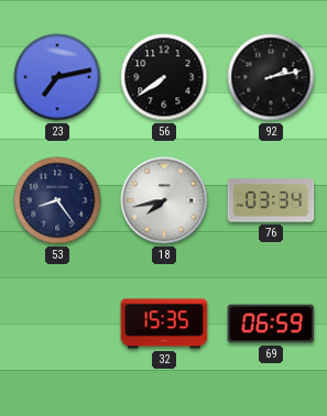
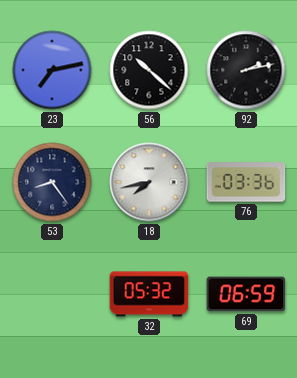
56: 7:39 -> 10:22 (149, 70)
76: 03:34 -> 03:36 (246, 182)
32: 15:35 -> 05:32 (149, 294)
